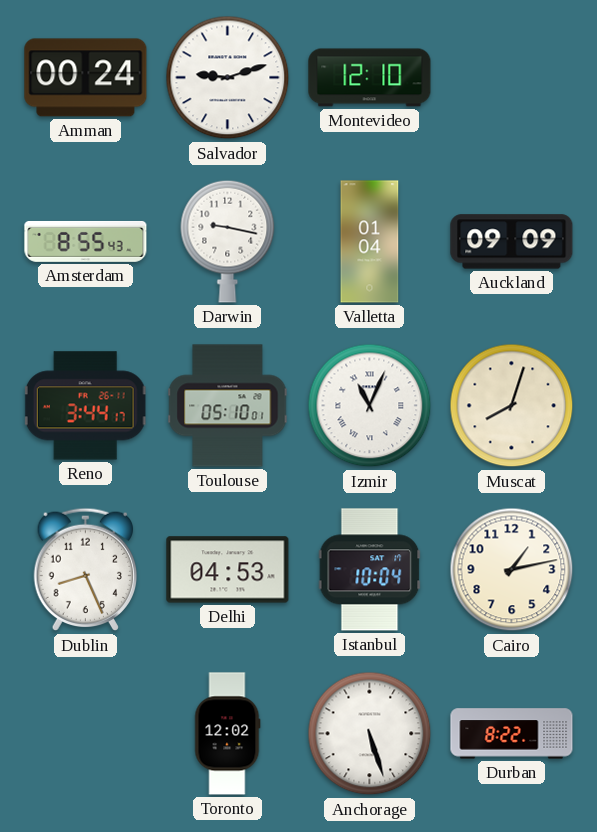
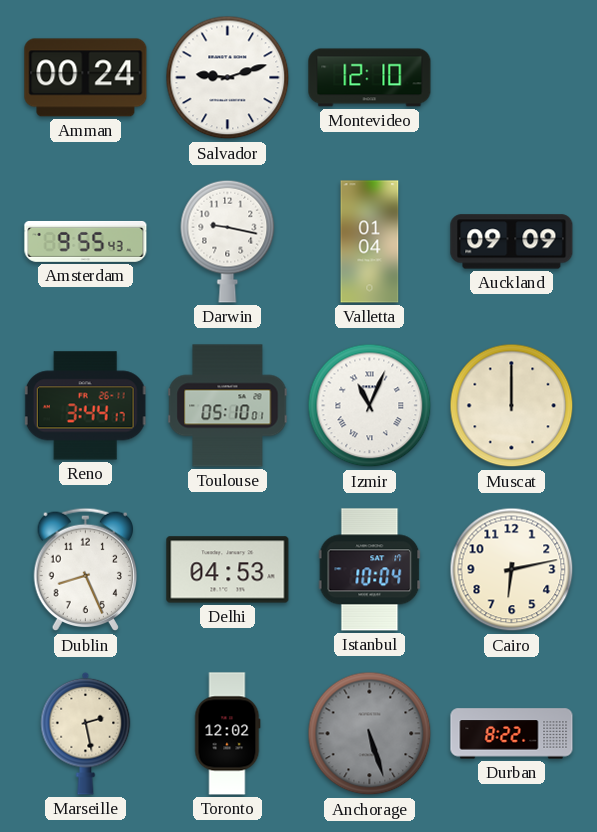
Amsterdam: 8:55 -> 9:55 (86, 241)
Muscat: 8:03 -> 12:00 (512, 406)
Cairo: 1:13 -> 6:13 (512, 570)
Marseille: none -> 2:28 (86, 733)
Anchorage dial: white -> grey (370, 734)
